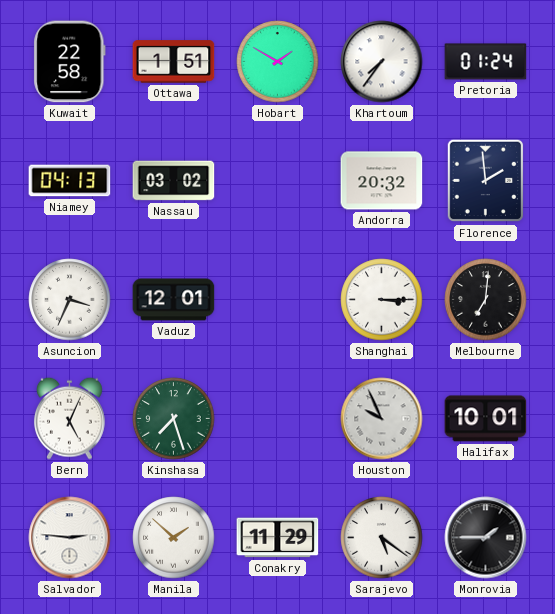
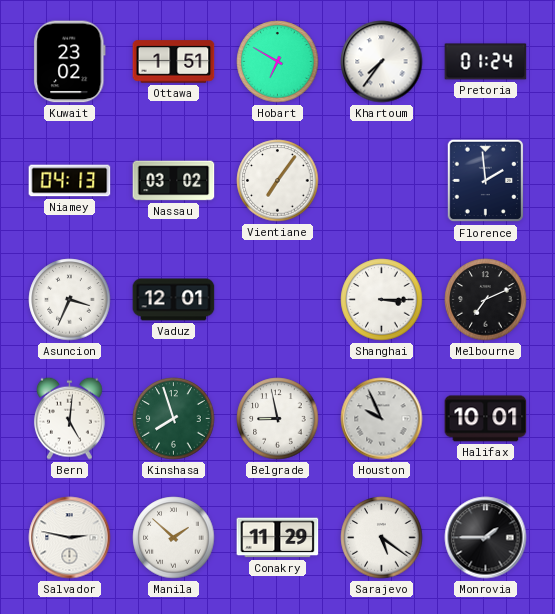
Kuwait: 22:58 -> 23:02 (70, 62)
Hobart: 1:50 -> 6:50 (278, 62)
Vientiane: none -> 7:06 (278, 181)
Andorra: 20:32 -> none (382, 181)
Melbourne: 7:01 -> 7:11 (486, 300)
Bern: 5:04 -> 5:01 (69, 418)
Kinshasa: 7:27 -> 7:57 (174, 419)
Belgrade: none -> 8:58 (278, 419)
Salvador: 2:46 -> 2:47 (70, 538)
